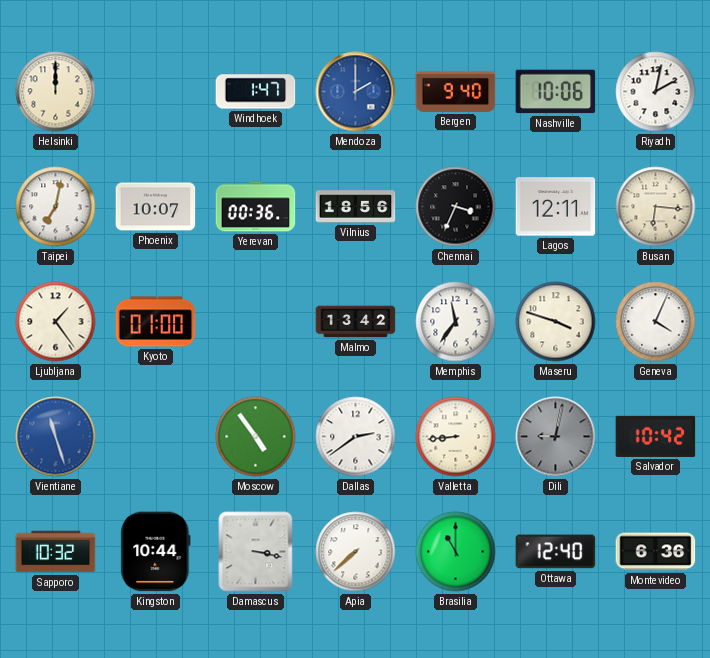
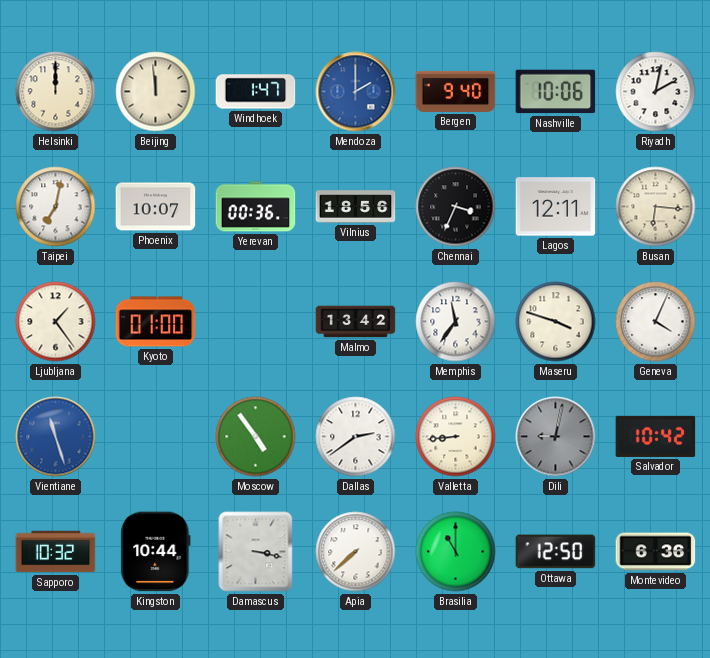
Beijing: none -> 11:59 (156, 92)
Ottawa: 12:40 -> 12:50 (556, 552)
